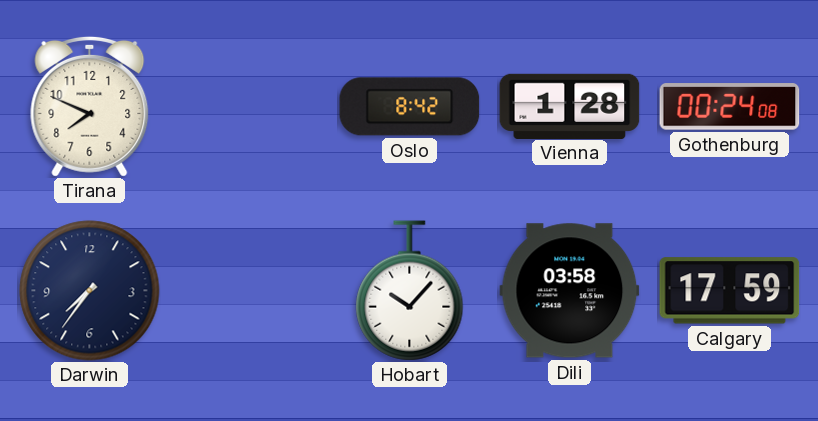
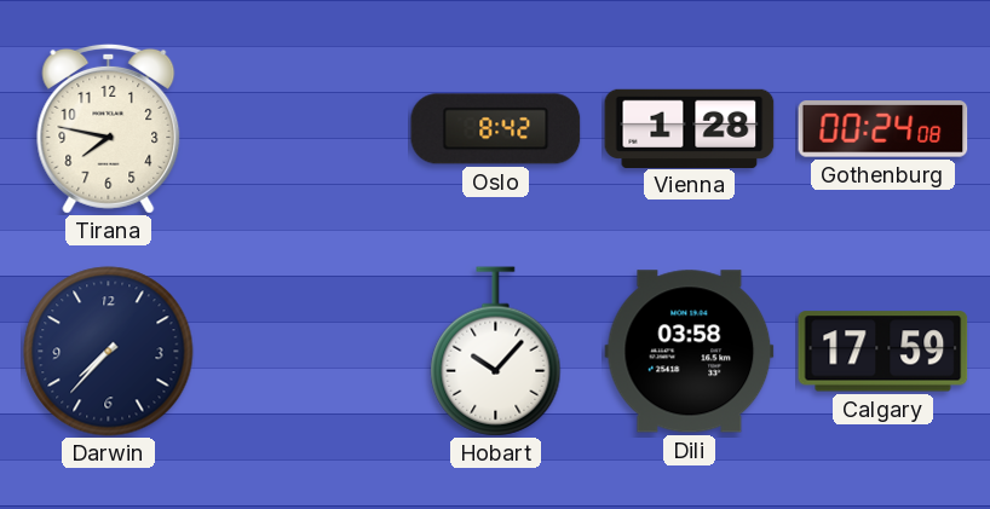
Tirana: 7:49 -> 7:47 (109, 128)
Darwin: 7:36 -> 7:37 (109, 352)
